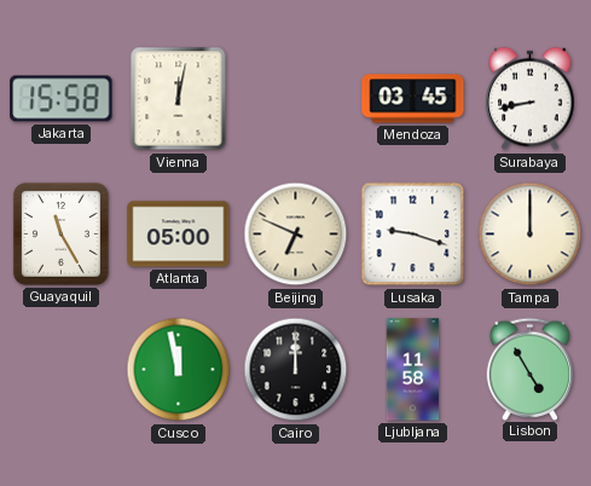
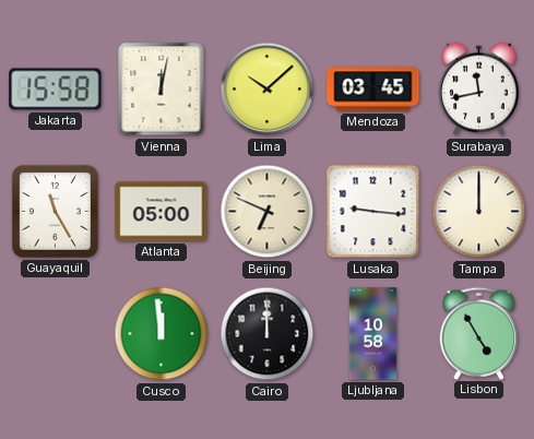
Lima: none -> 10:08 (268, 90)
Surabaya: 8:43 -> 11:43 (479, 90)
Lusaka: 9:18 -> 9:16 (373, 212)
Cusco: 11:58 -> 11:59 (162, 334)
Ljubljana: 11:58 -> 10:58 (373, 334)
